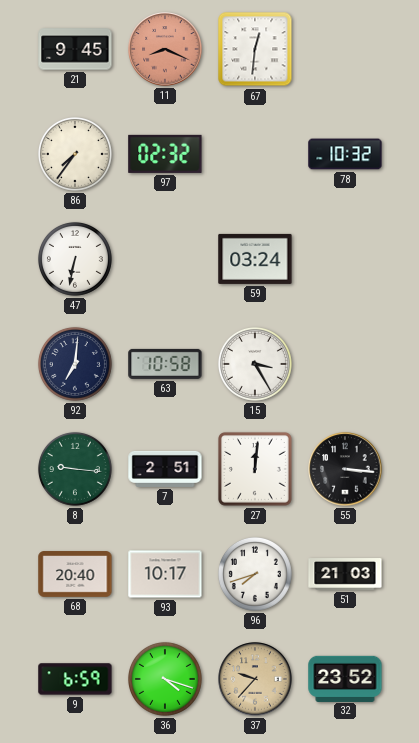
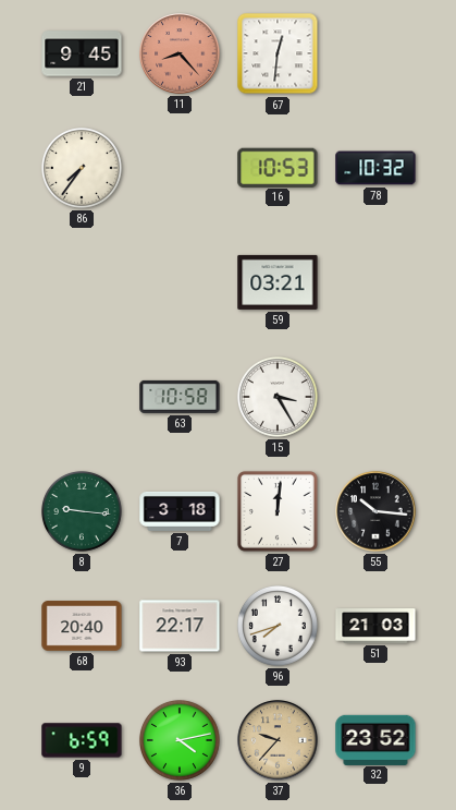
11: 8:19 -> 8:23 (180, 53)
97: 02:32 -> none (165, 154)
16: none -> 10:53 (278, 167)
47: 6:32 -> none (75, 259)
59: 03:24 -> 03:21 (278, 282)
92: 7:01 -> none (75, 364)
7: 2:51 -> 3:18 (180, 511)
55: 3:16 -> 10:16 (375, 511)
93: 10:17 -> 22:17 (180, 626)
36: 4:18 -> 4:13 (180, 740)
